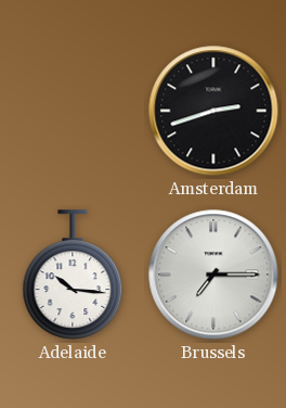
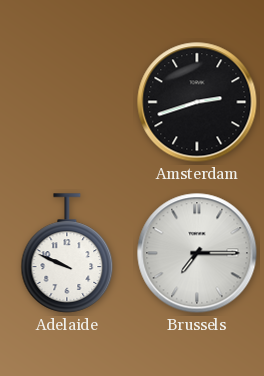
Adelaide: 10:16 -> 9:49 (67, 253)
